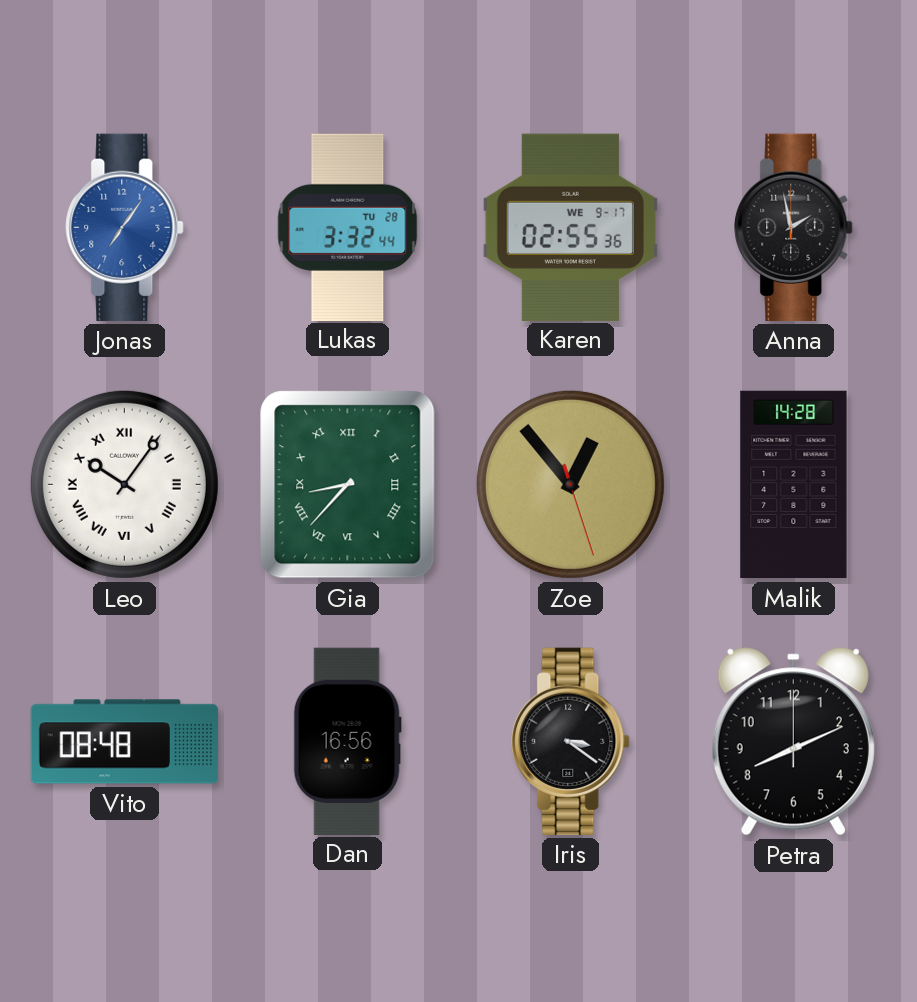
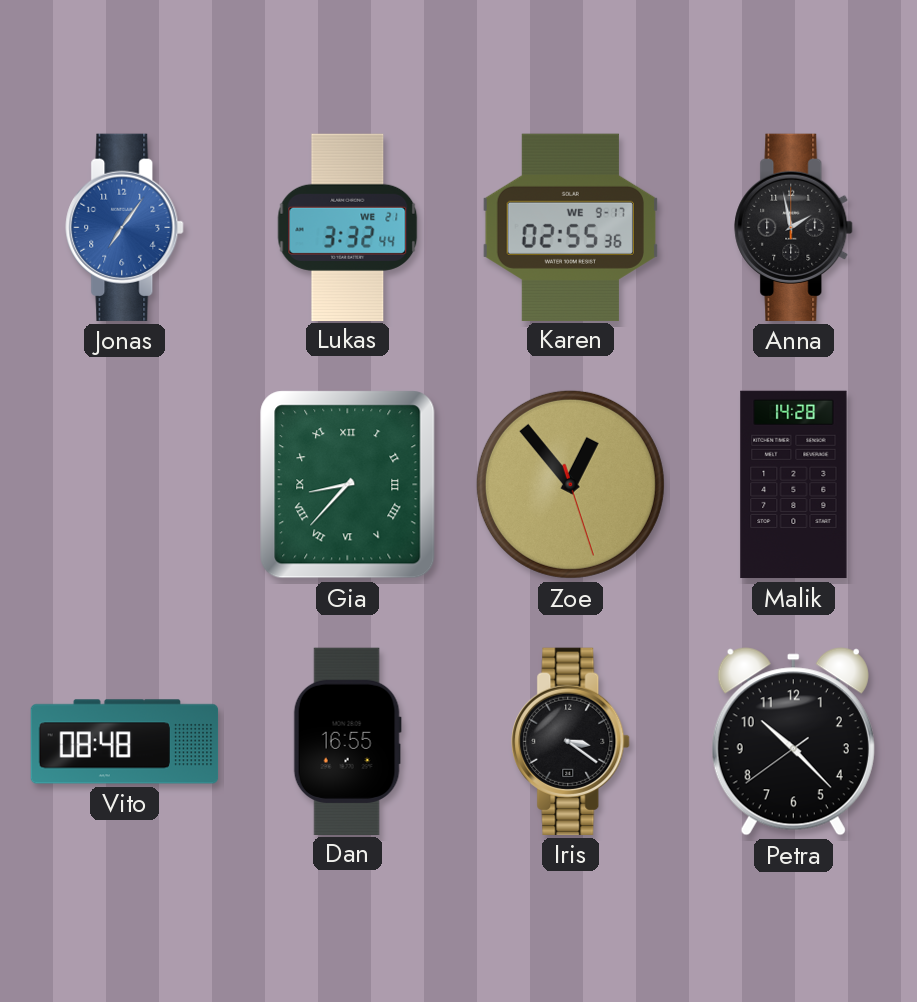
Lukas date: TU 28 -> WE 21 (348, 227)
Leo: 10:06 -> none (124, 484)
Dan: 16:56 -> 16:55 (347, 741)
Petra: 8:11 -> 10:22 (793, 742)
